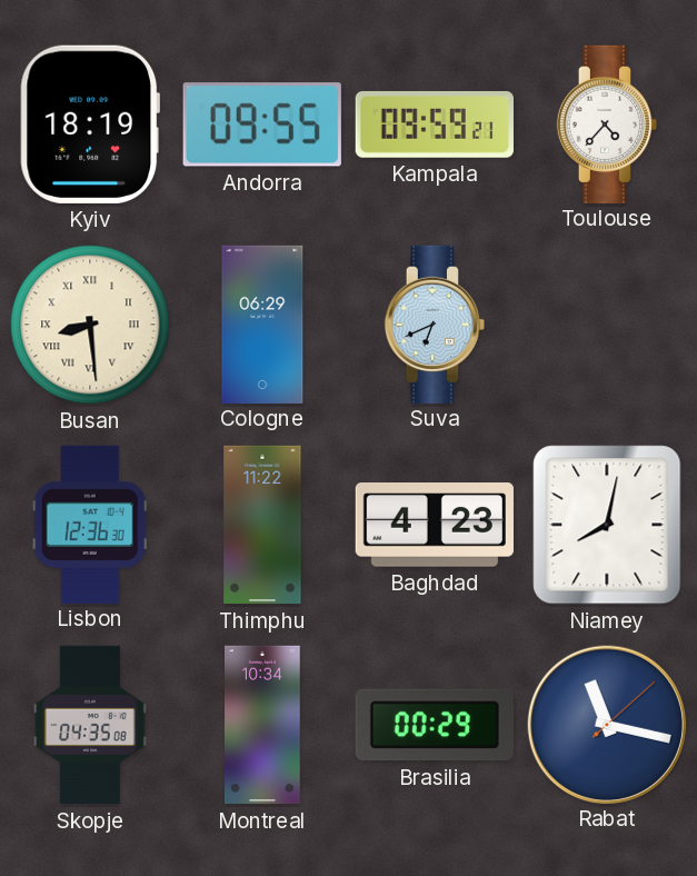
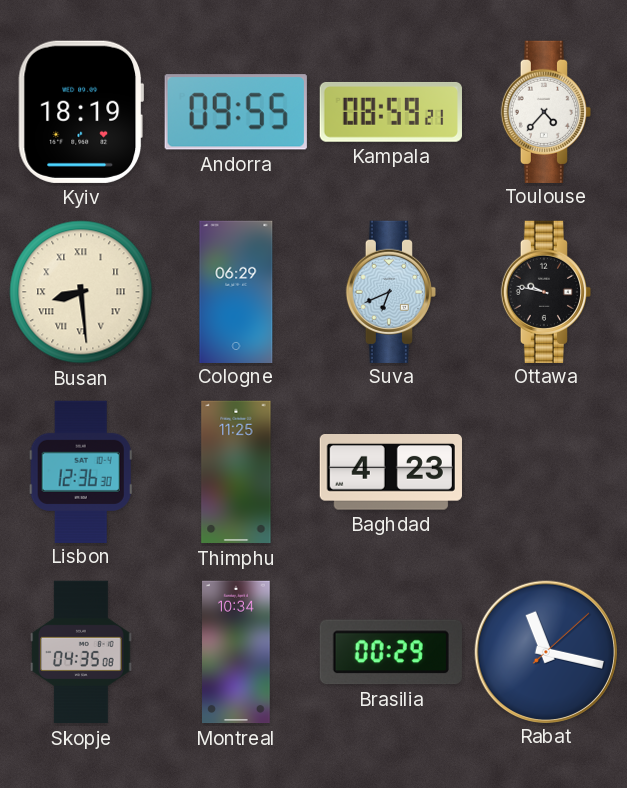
Kampala: 09:59 -> 08:59 (391, 112)
Ottawa: none -> 9:47 (545, 291)
Thimphu: 11:22 -> 11:25 (236, 472)
Niamey: 8:02 -> none (607, 525)
